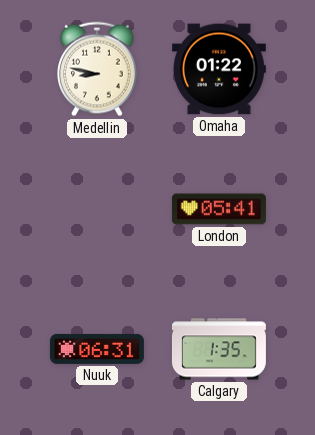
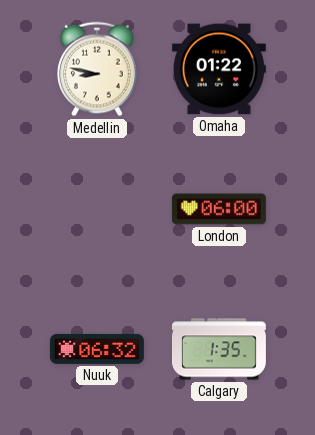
London: 05:41 -> 06:00 (219, 209)
Nuuk: 06:31 -> 06:32 (97, 349)
